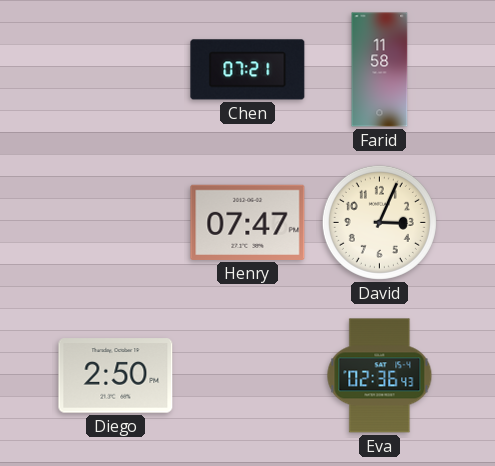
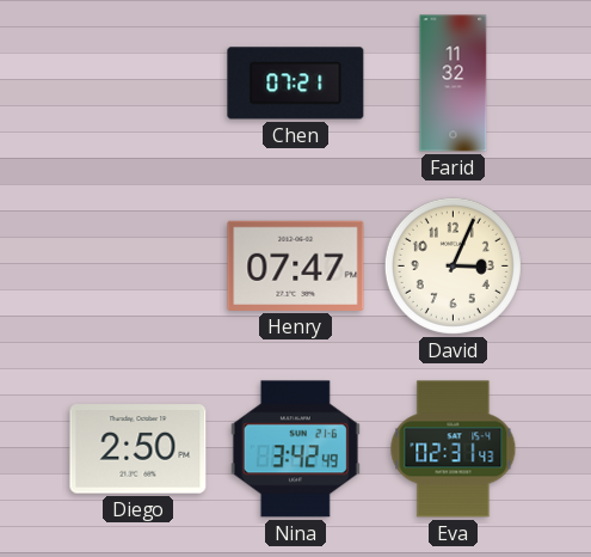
Farid: 11:58 -> 11:32 (454, 84)
Nina: none -> 3:42 (295, 449)
Eva: 02:36 -> 02:31 (454, 449)
